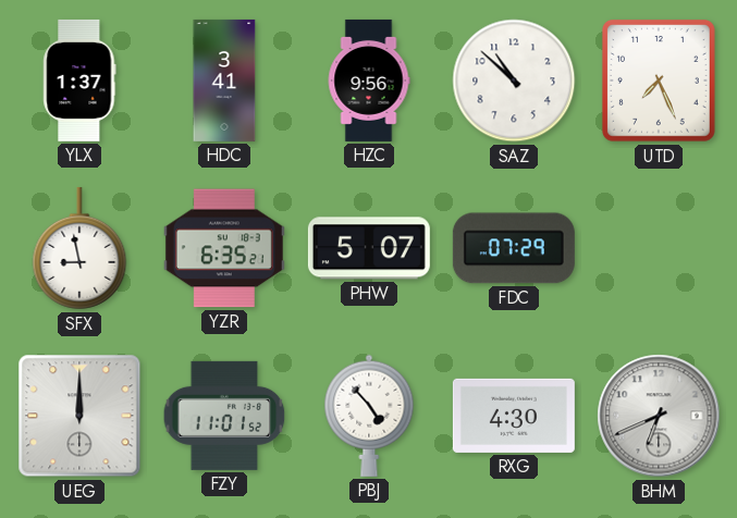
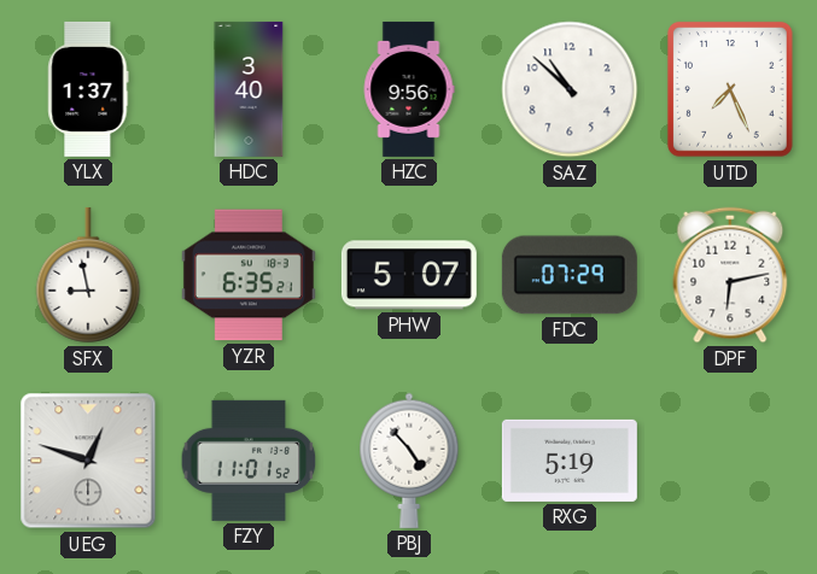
HDC: 3:41 -> 3:40 (249, 89)
DPF: none -> 6:13 (730, 275)
UEG: 12:00 -> 12:48 (88, 461)
RXG: 4:30 -> 5:19 (570, 461)
BHM: 6:41 -> none (659, 416)
